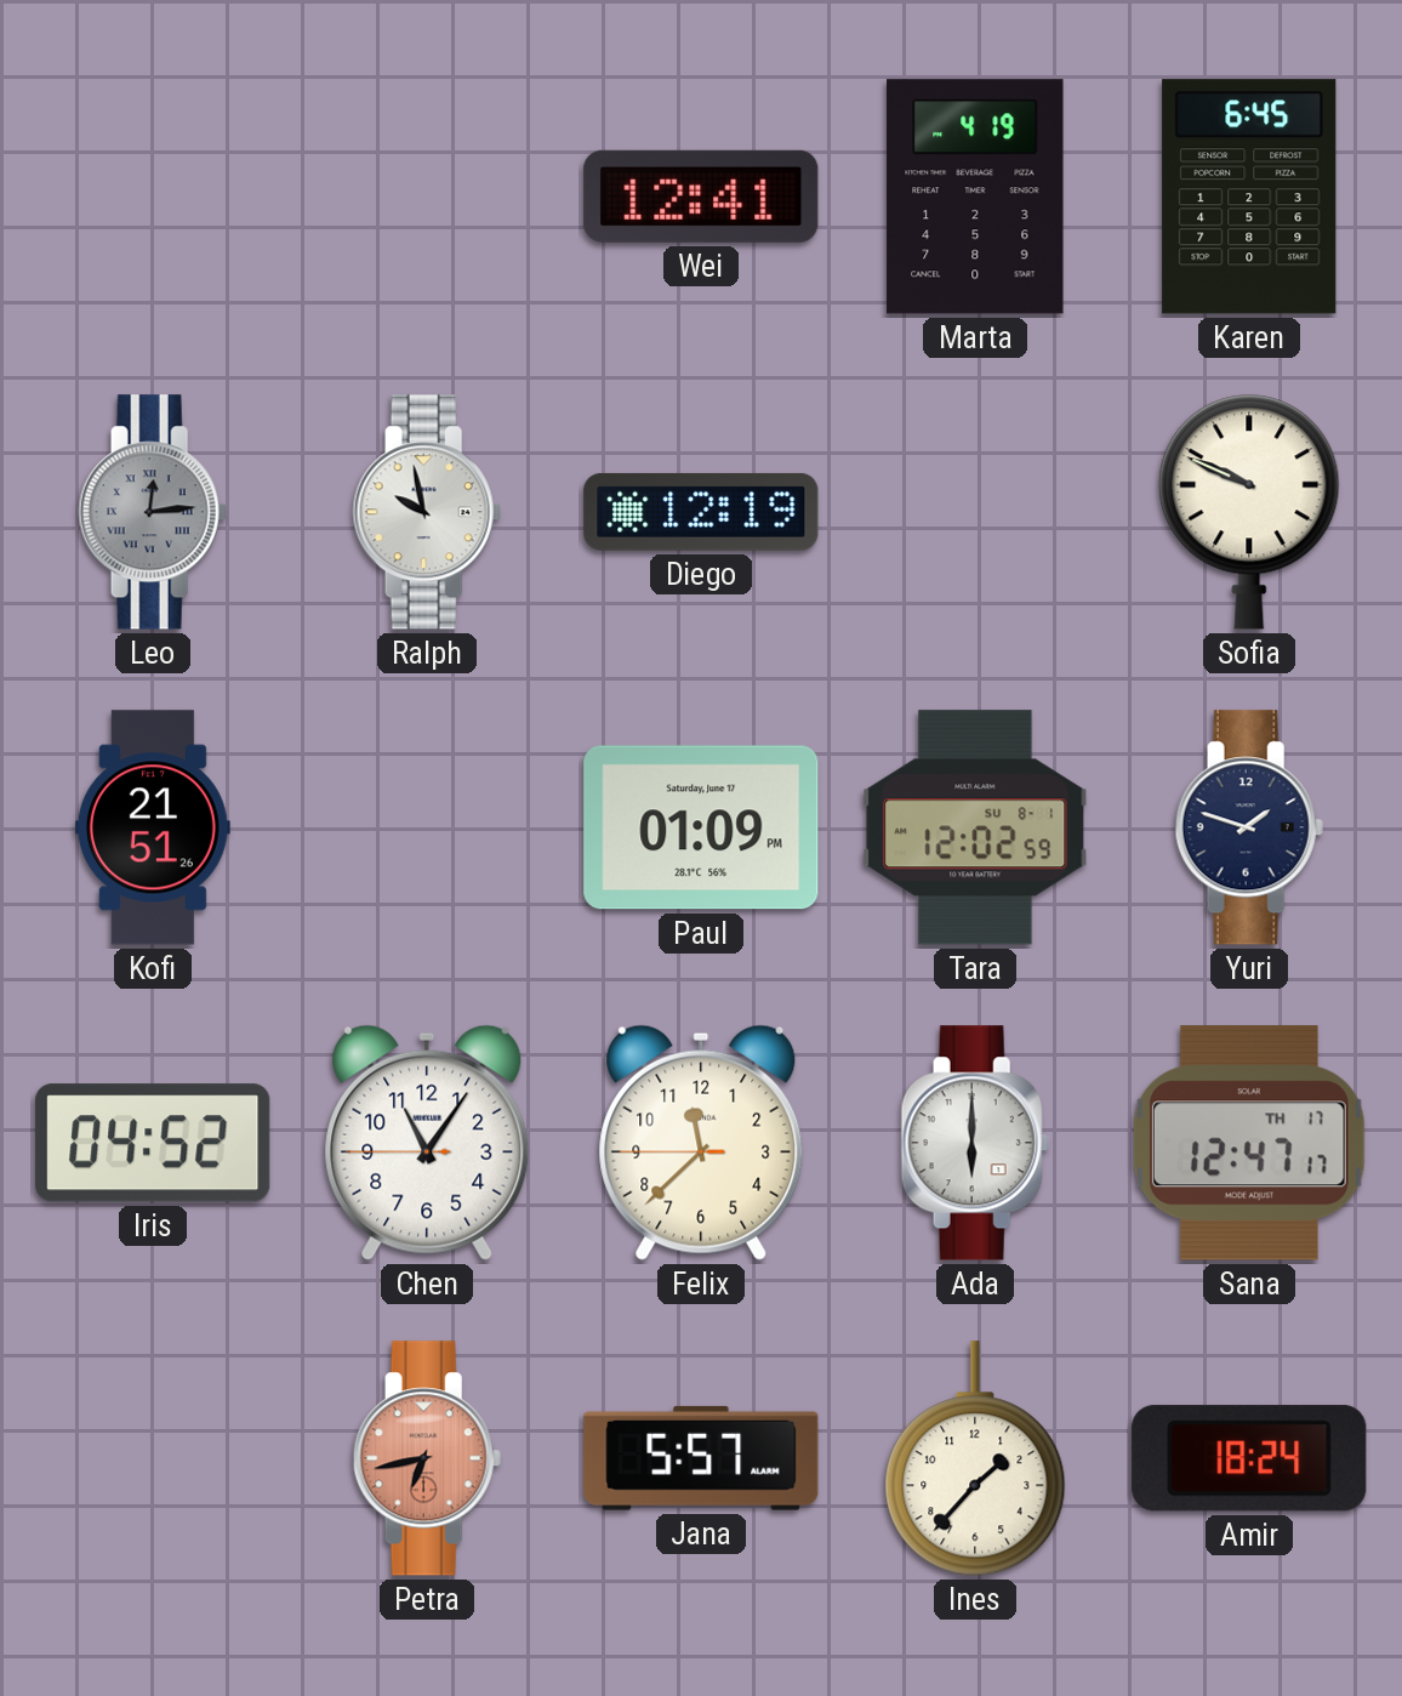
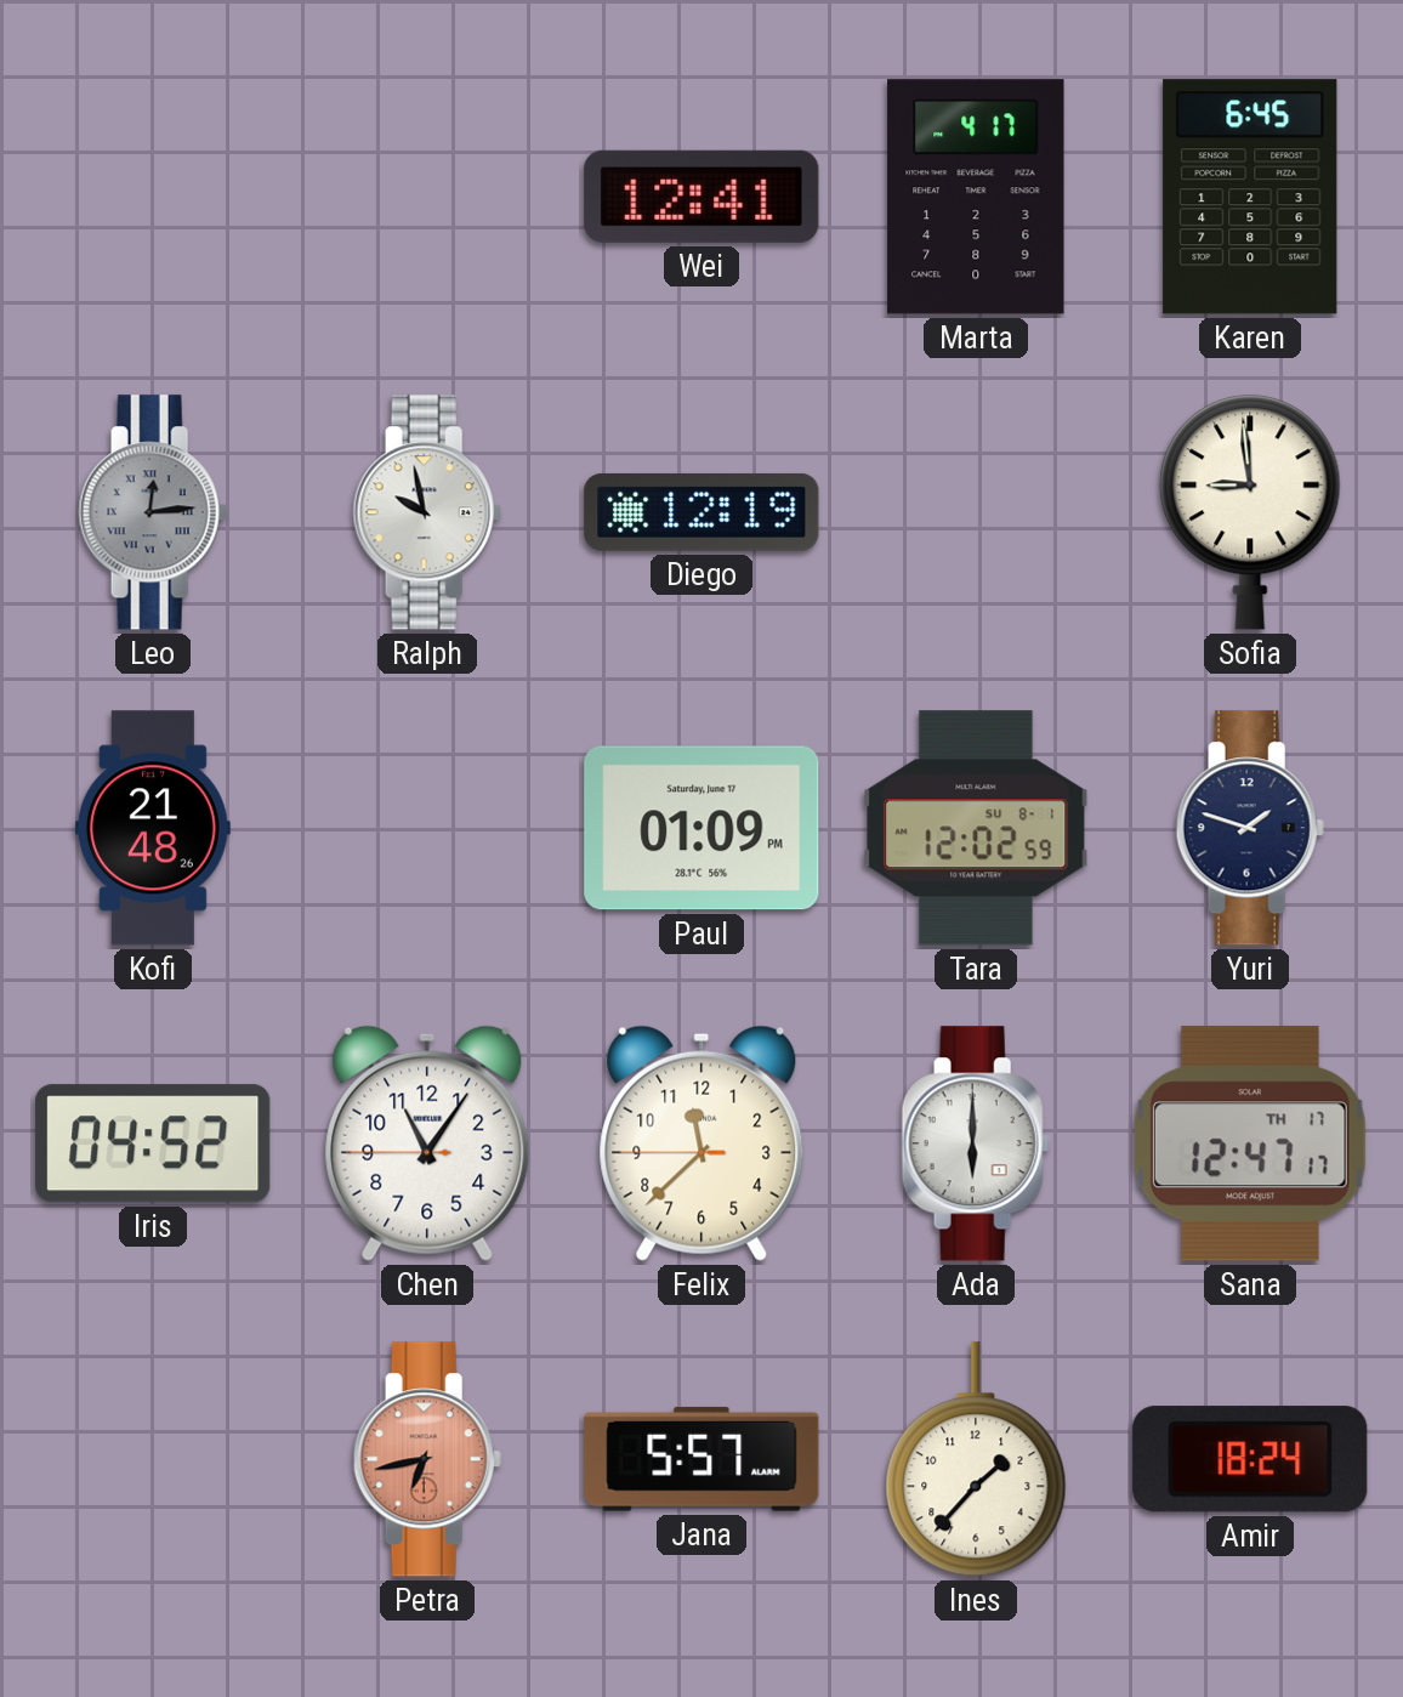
Marta: 4:19 -> 4:17 (976, 197)
Sofia: 9:49 -> 8:59 (1250, 512)
Kofi: 21:51 -> 21:48 (153, 828)
